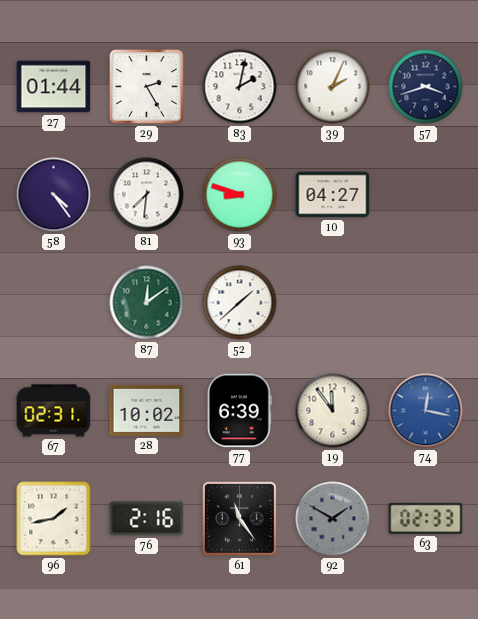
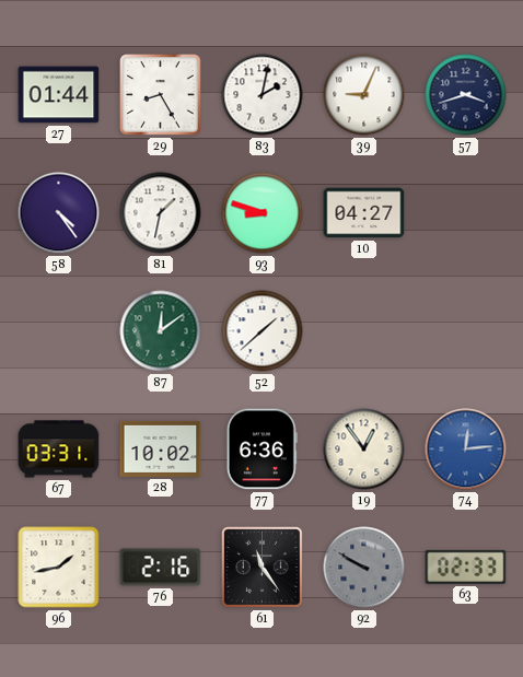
29: 2:25 -> 8:25 (161, 95)
39: 2:04 -> 9:04 (364, 95)
81: 7:31 -> 1:32 (161, 213)
67: 02:31 -> 03:31 (59, 450)
77: 6:39 -> 6:36 (261, 450)
19: 11:54 -> 12:54 (364, 450)
74: 12:17 -> 12:14 (466, 450)
92: 1:50 -> 9:50 (364, 568)
